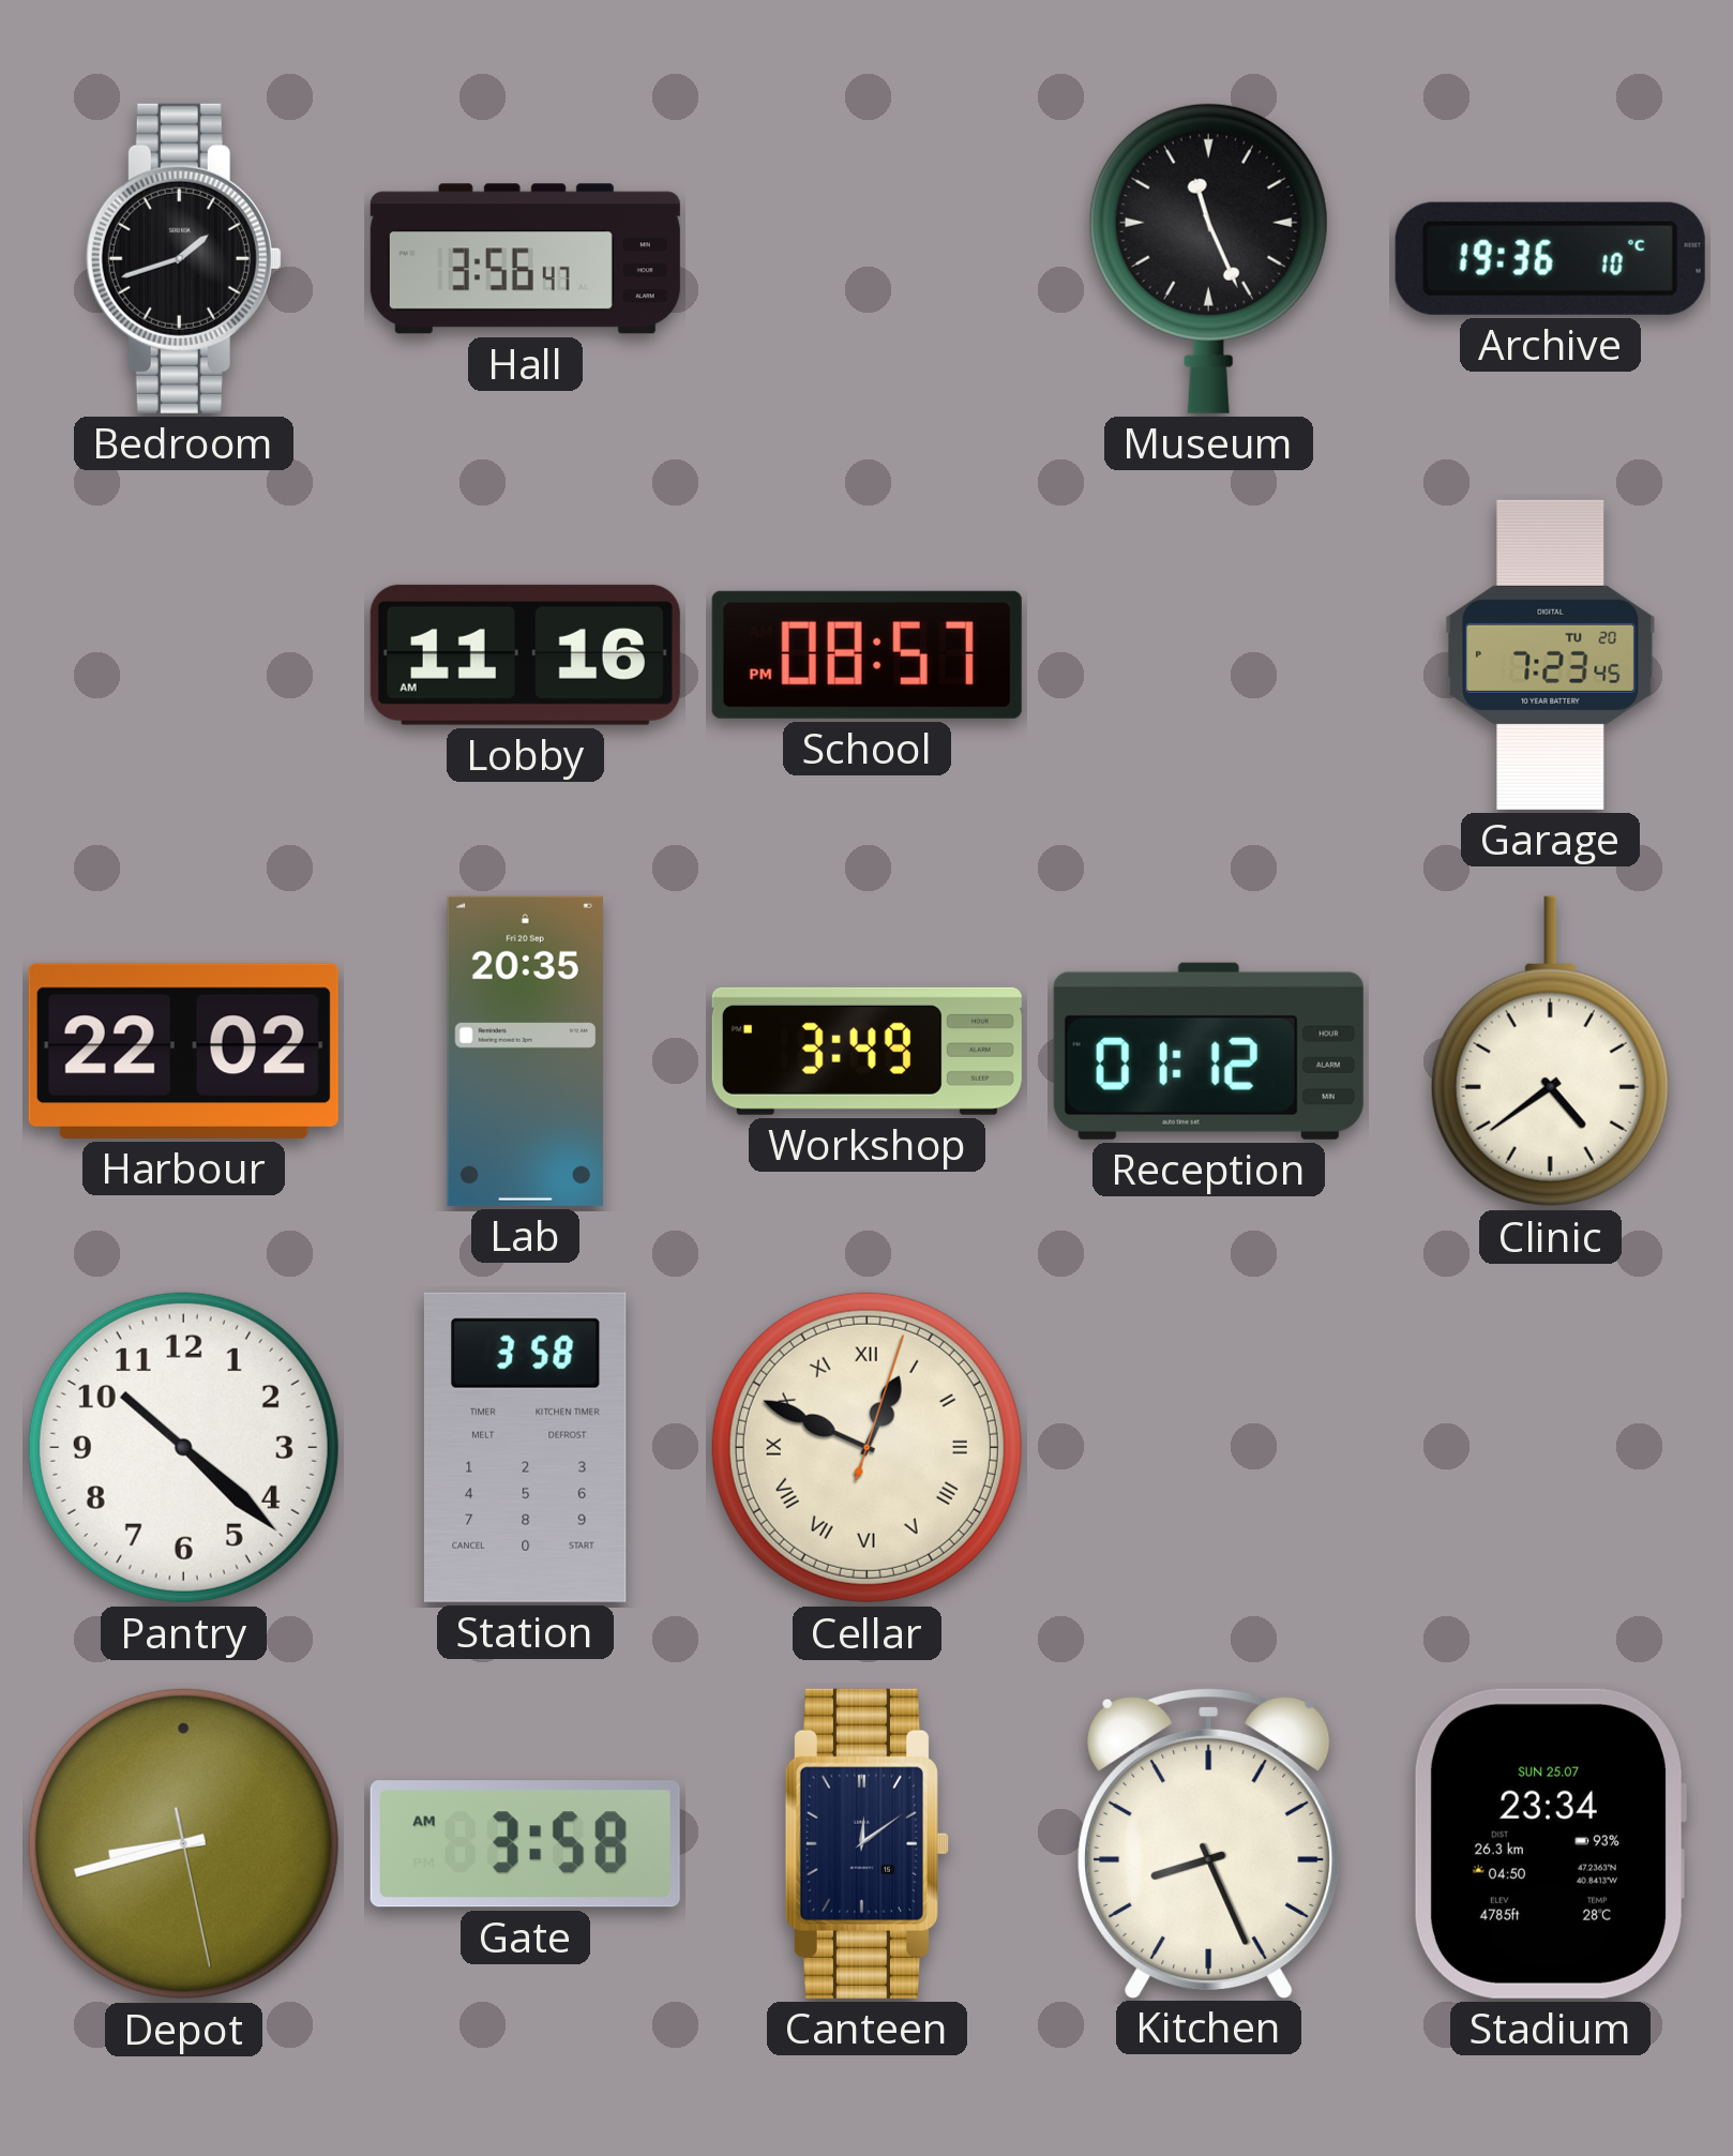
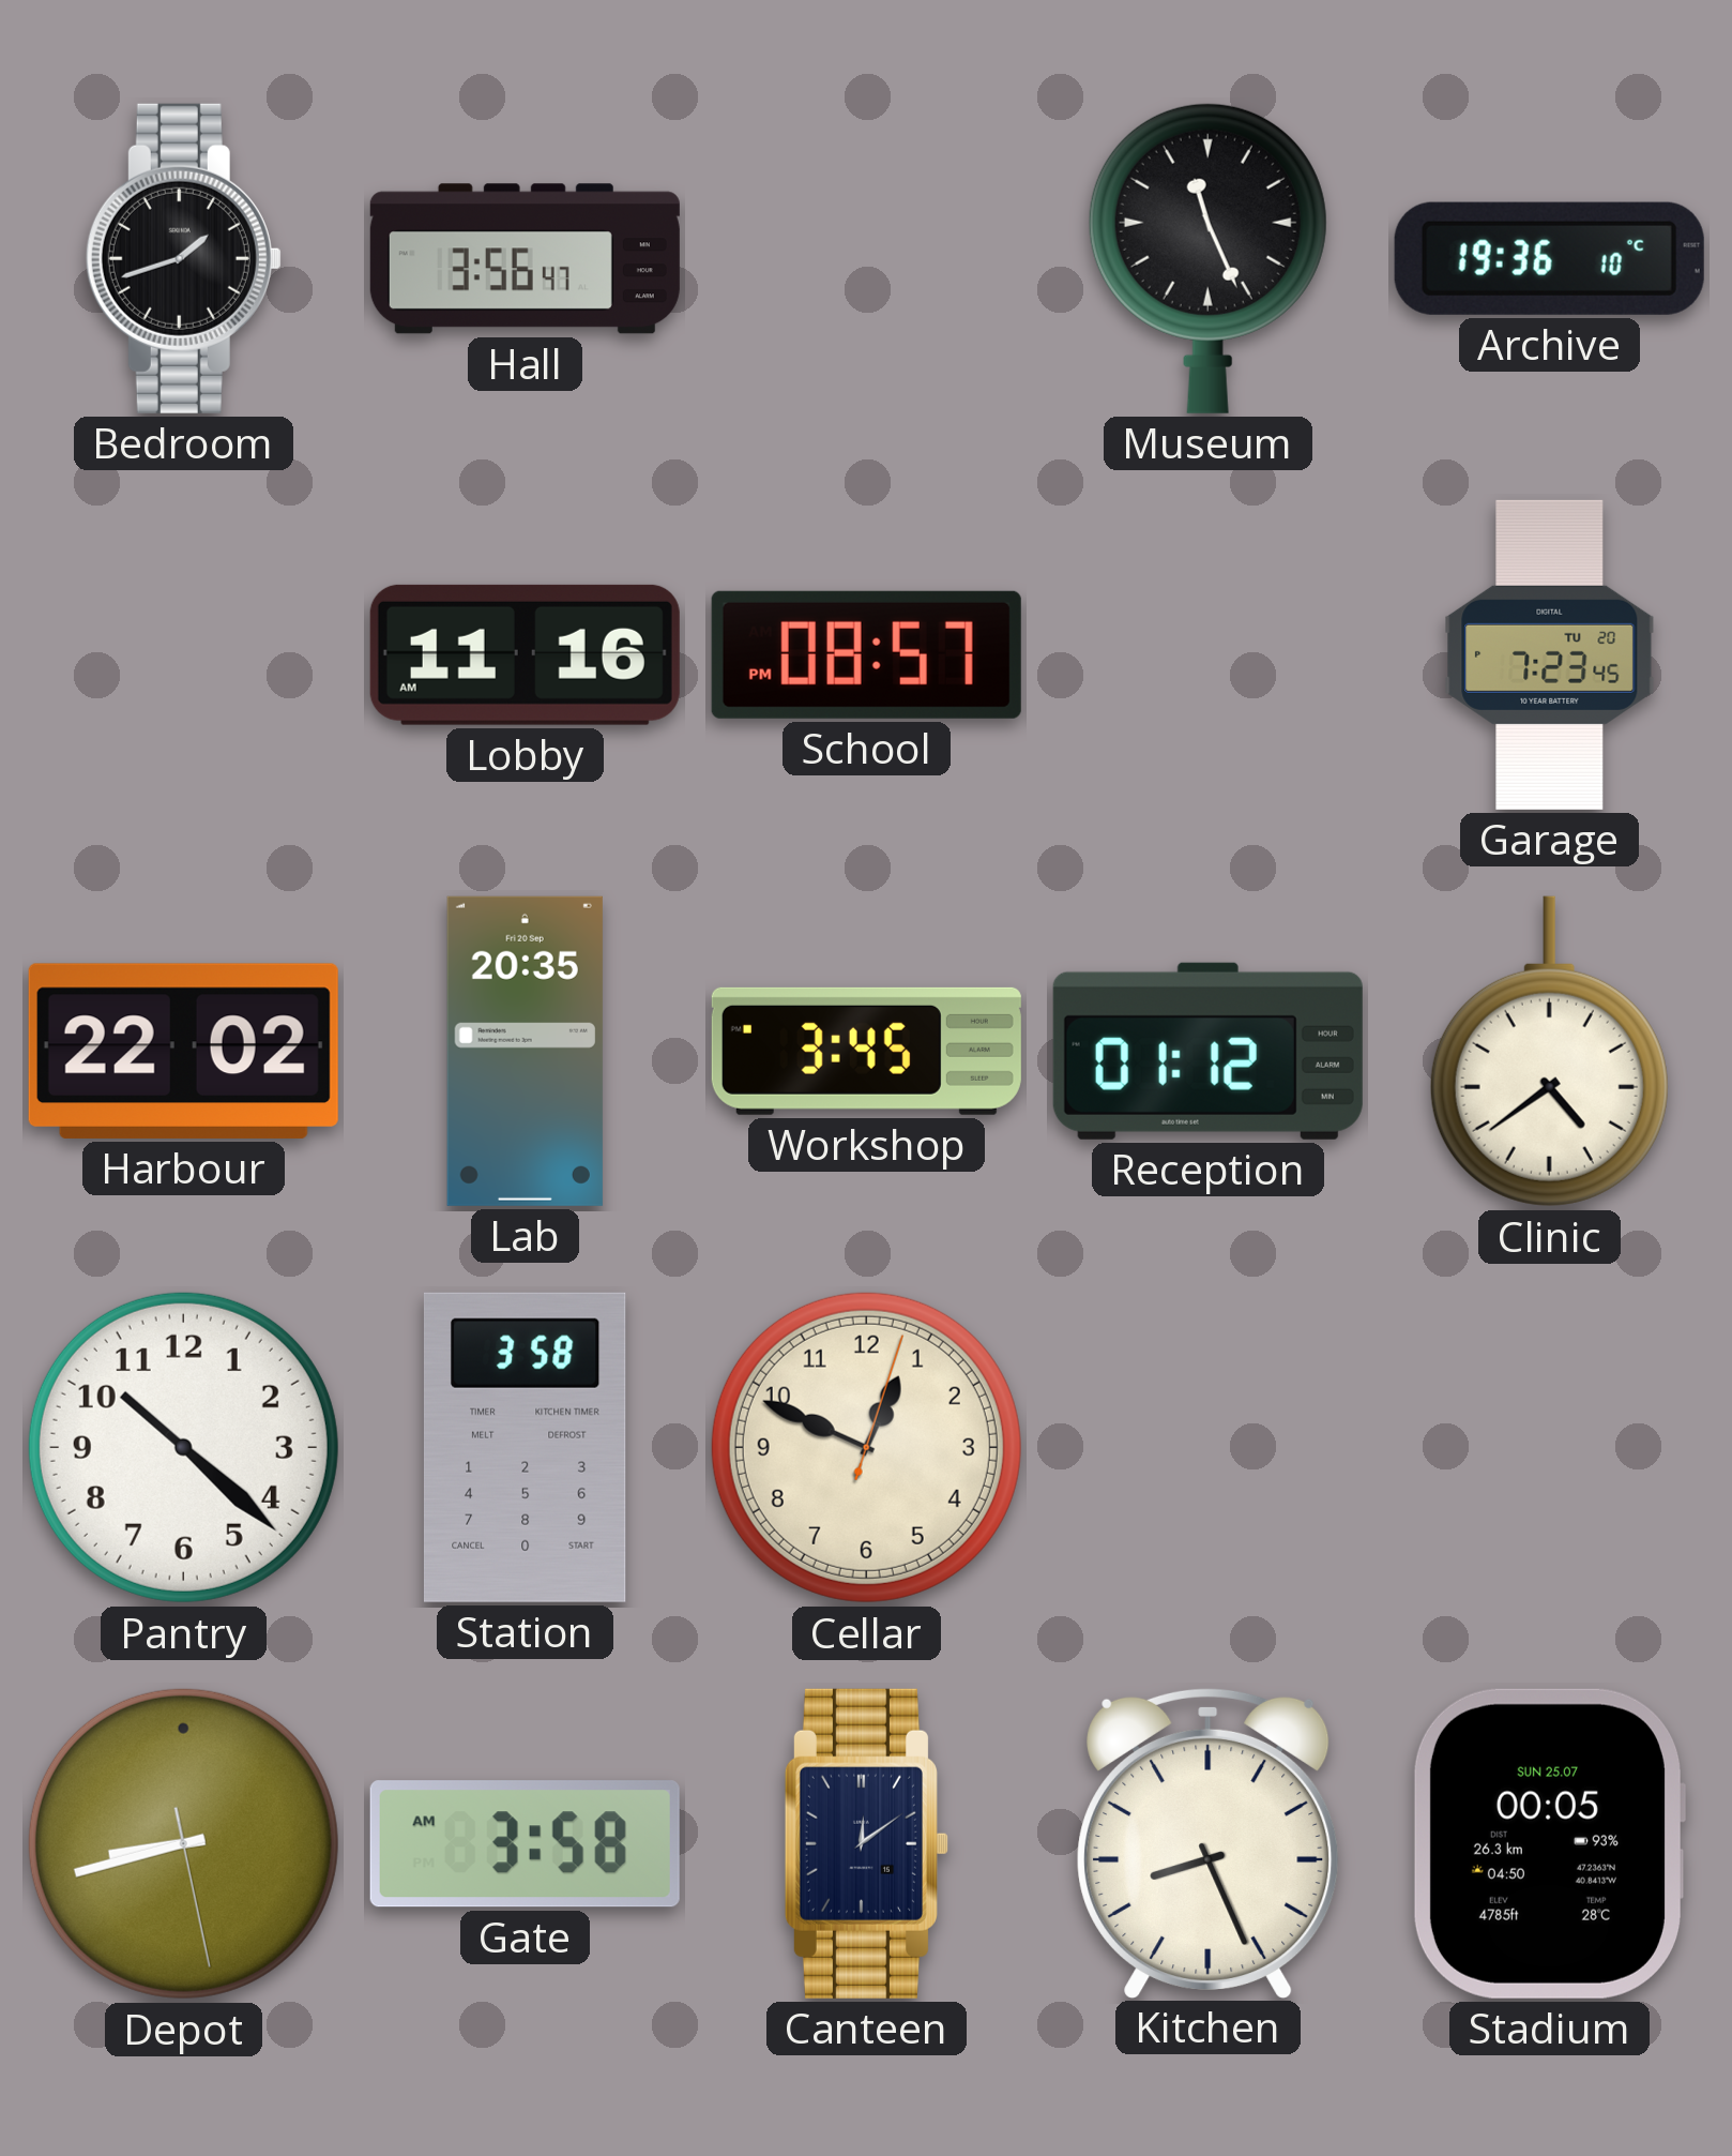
Workshop: 3:49 -> 3:45 (866, 1051)
Cellar numerals: Roman -> Arabic (866, 1447)
Stadium: 23:34 -> 00:05 (1549, 1843)
